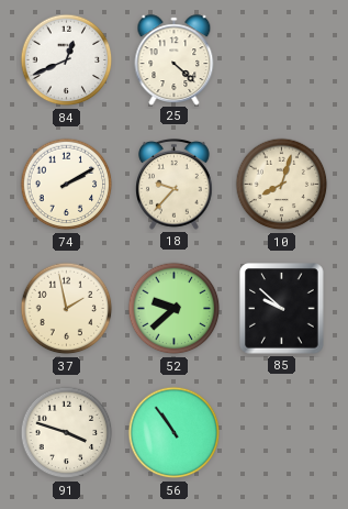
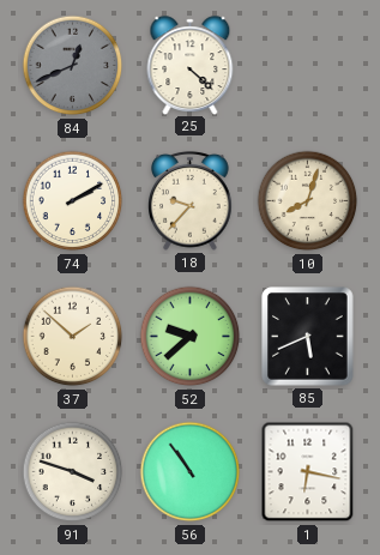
84 dial: white -> grey (73, 66)
37: 1:58 -> 1:52 (73, 337)
85: 9:52 -> 5:41 (308, 337)
1: none -> 6:17 (308, 472)
